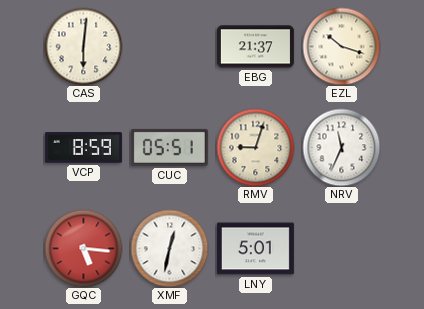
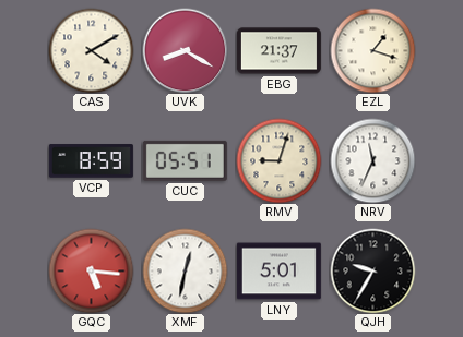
CAS: 6:01 -> 4:10 (91, 50)
UVK: none -> 8:20 (185, 50)
EZL: 10:18 -> 1:18 (372, 50)
QJH: none -> 9:35 (372, 270)
